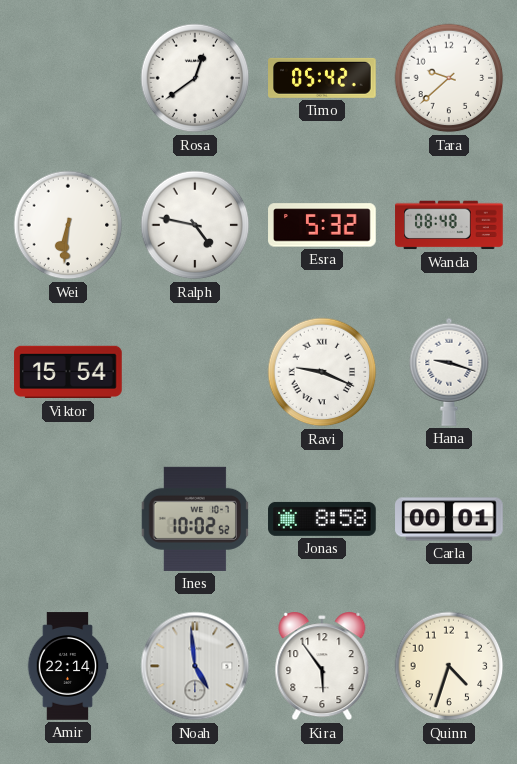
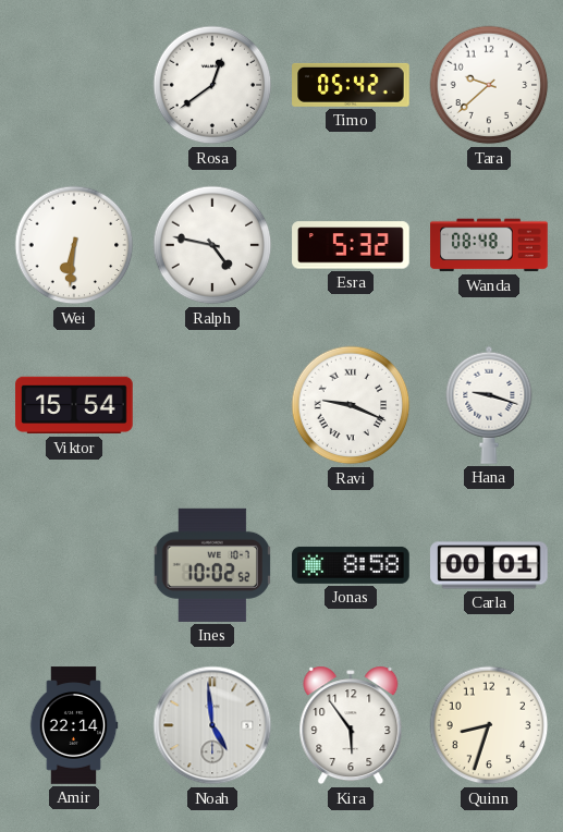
Quinn: 4:33 -> 8:33 (489, 725)
